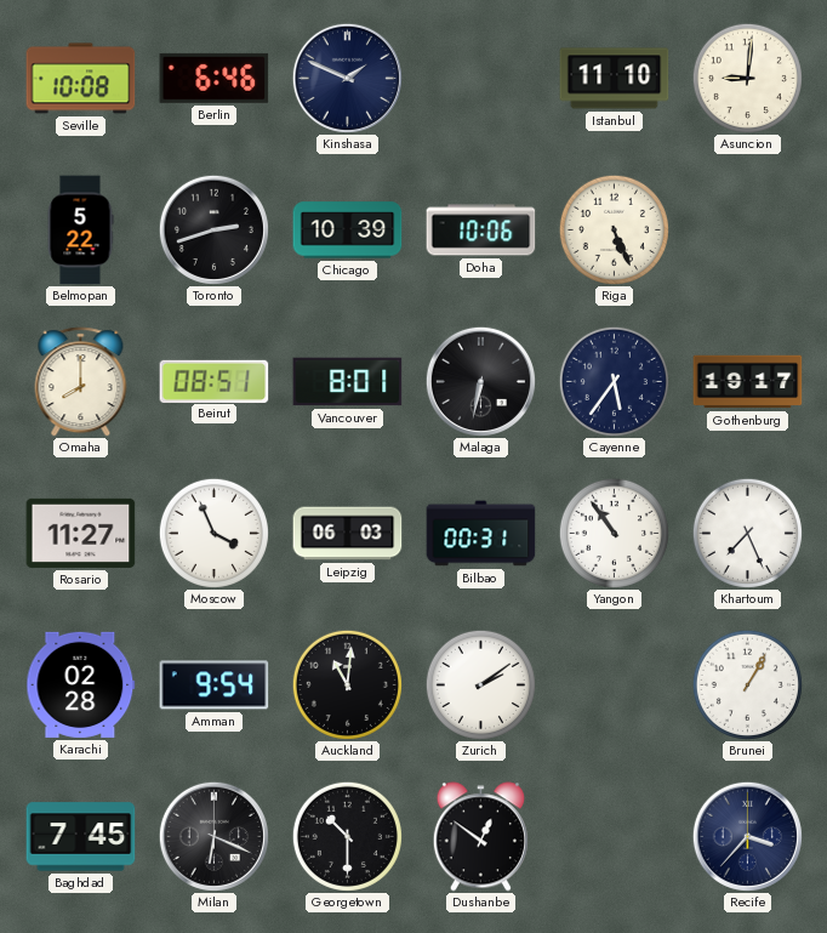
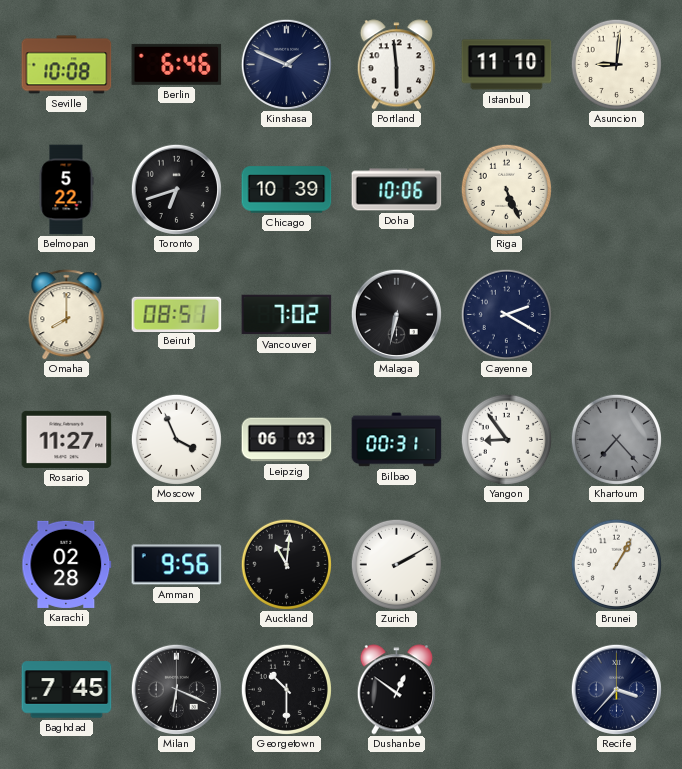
Portland: none -> 5:59 (396, 65)
Toronto: 2:42 -> 6:42 (176, 189)
Vancouver: 8:01 -> 7:02 (287, 315)
Cayenne: 5:36 -> 2:20 (506, 314)
Gothenburg: 19:17 -> none (748, 382)
Yangon: 10:54 -> 8:54 (506, 439)
Khartoum: 7:26 -> 7:23 (616, 439)
Khartoum dial: white -> grey (616, 439)
Amman: 9:54 -> 9:56 (177, 565)
Zurich: 2:09 -> 2:10 (396, 564)
